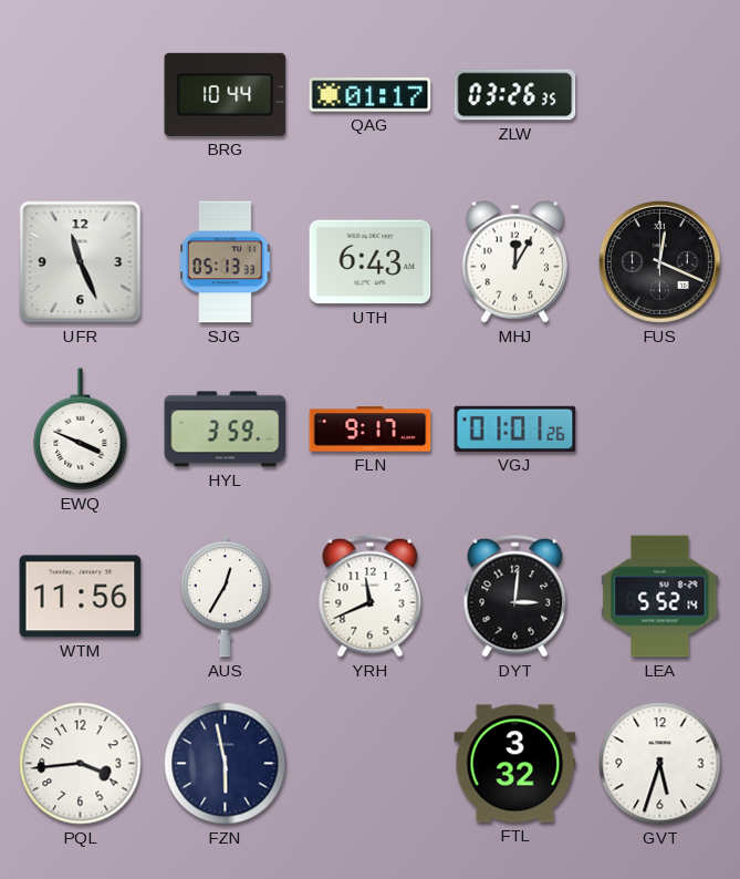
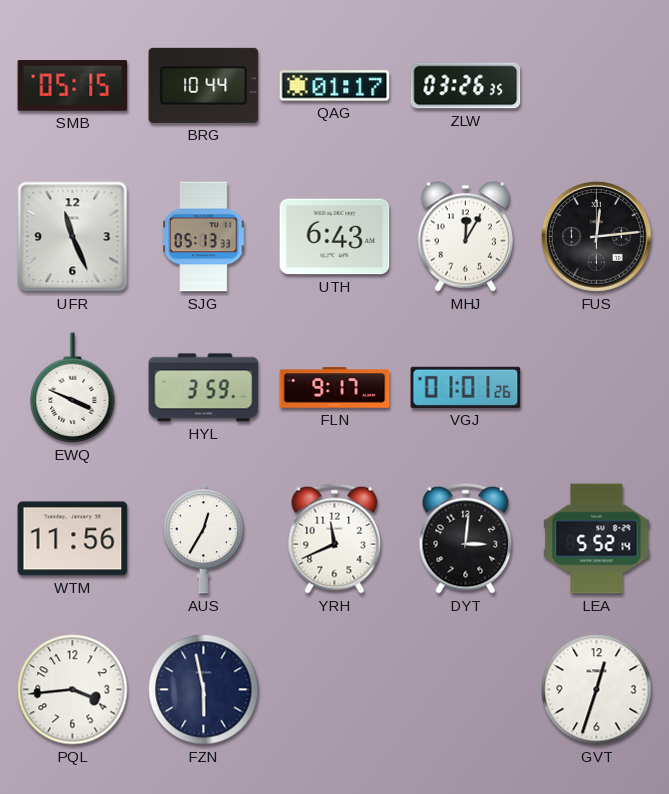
SMB: none -> 05:15 (73, 86)
FUS: 12:19 -> 12:14 (596, 236)
FTL: 3:32 -> none (515, 764)
GVT: 5:33 -> 12:33 (597, 690)
